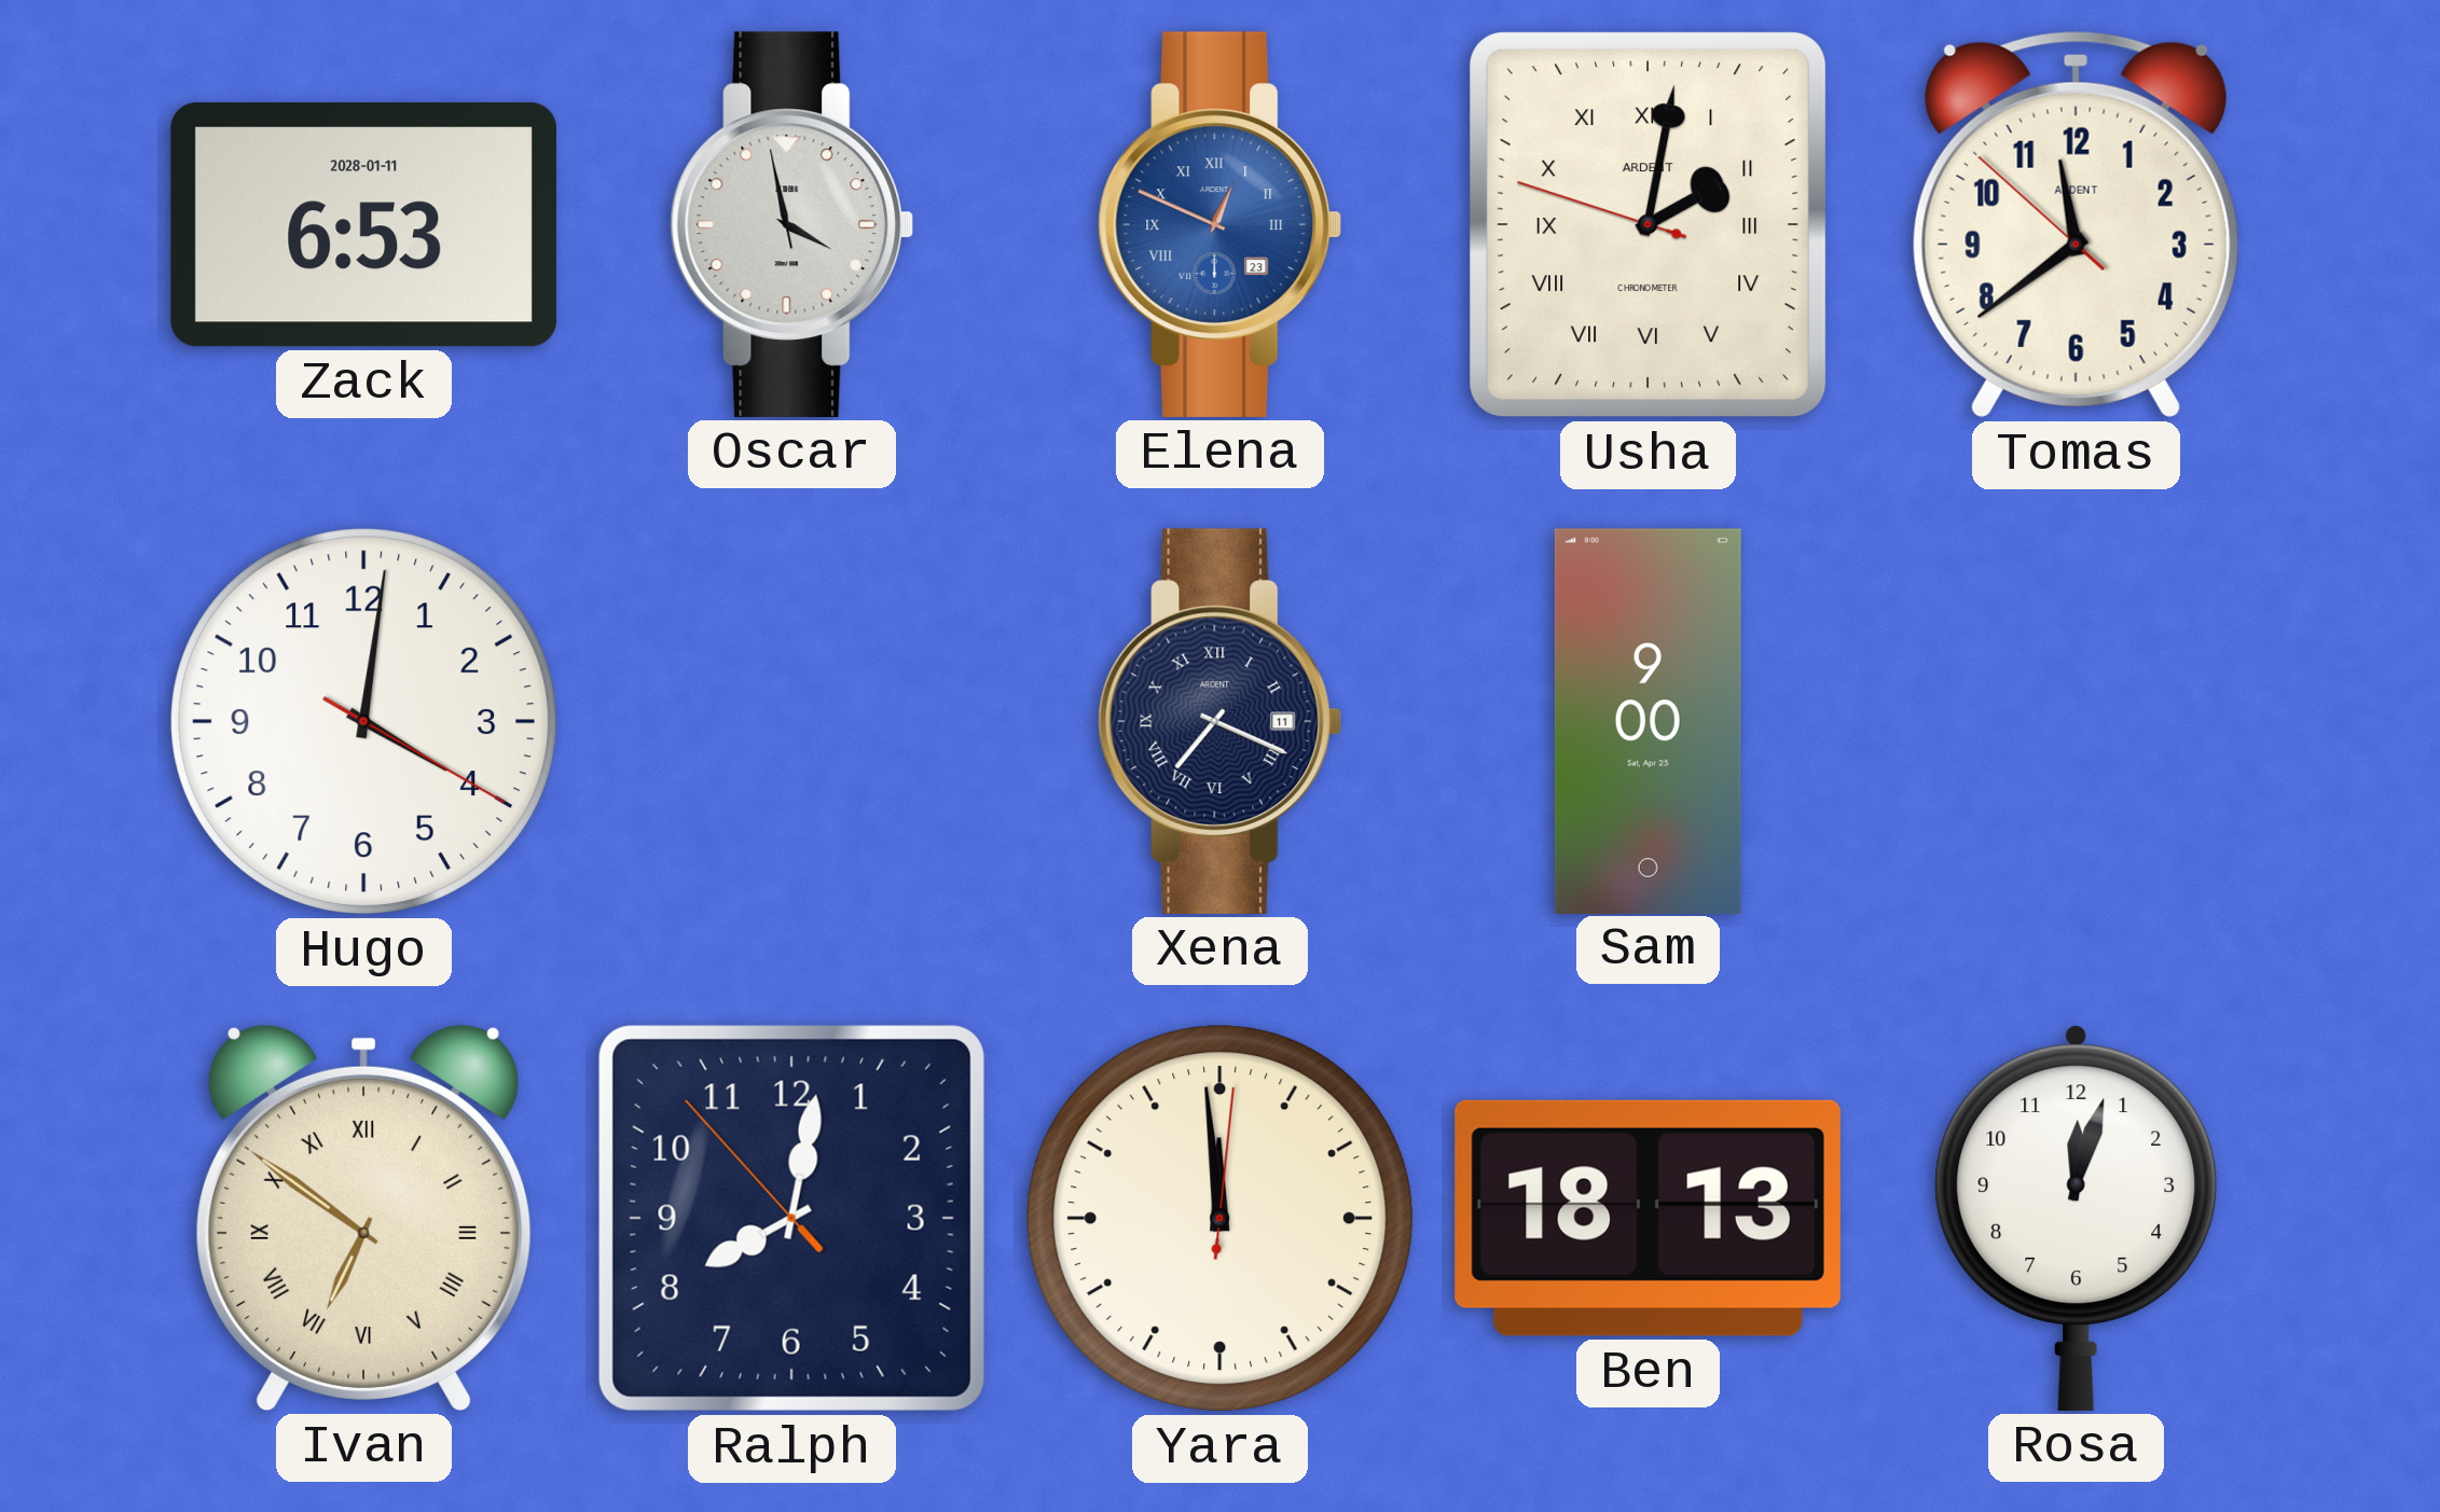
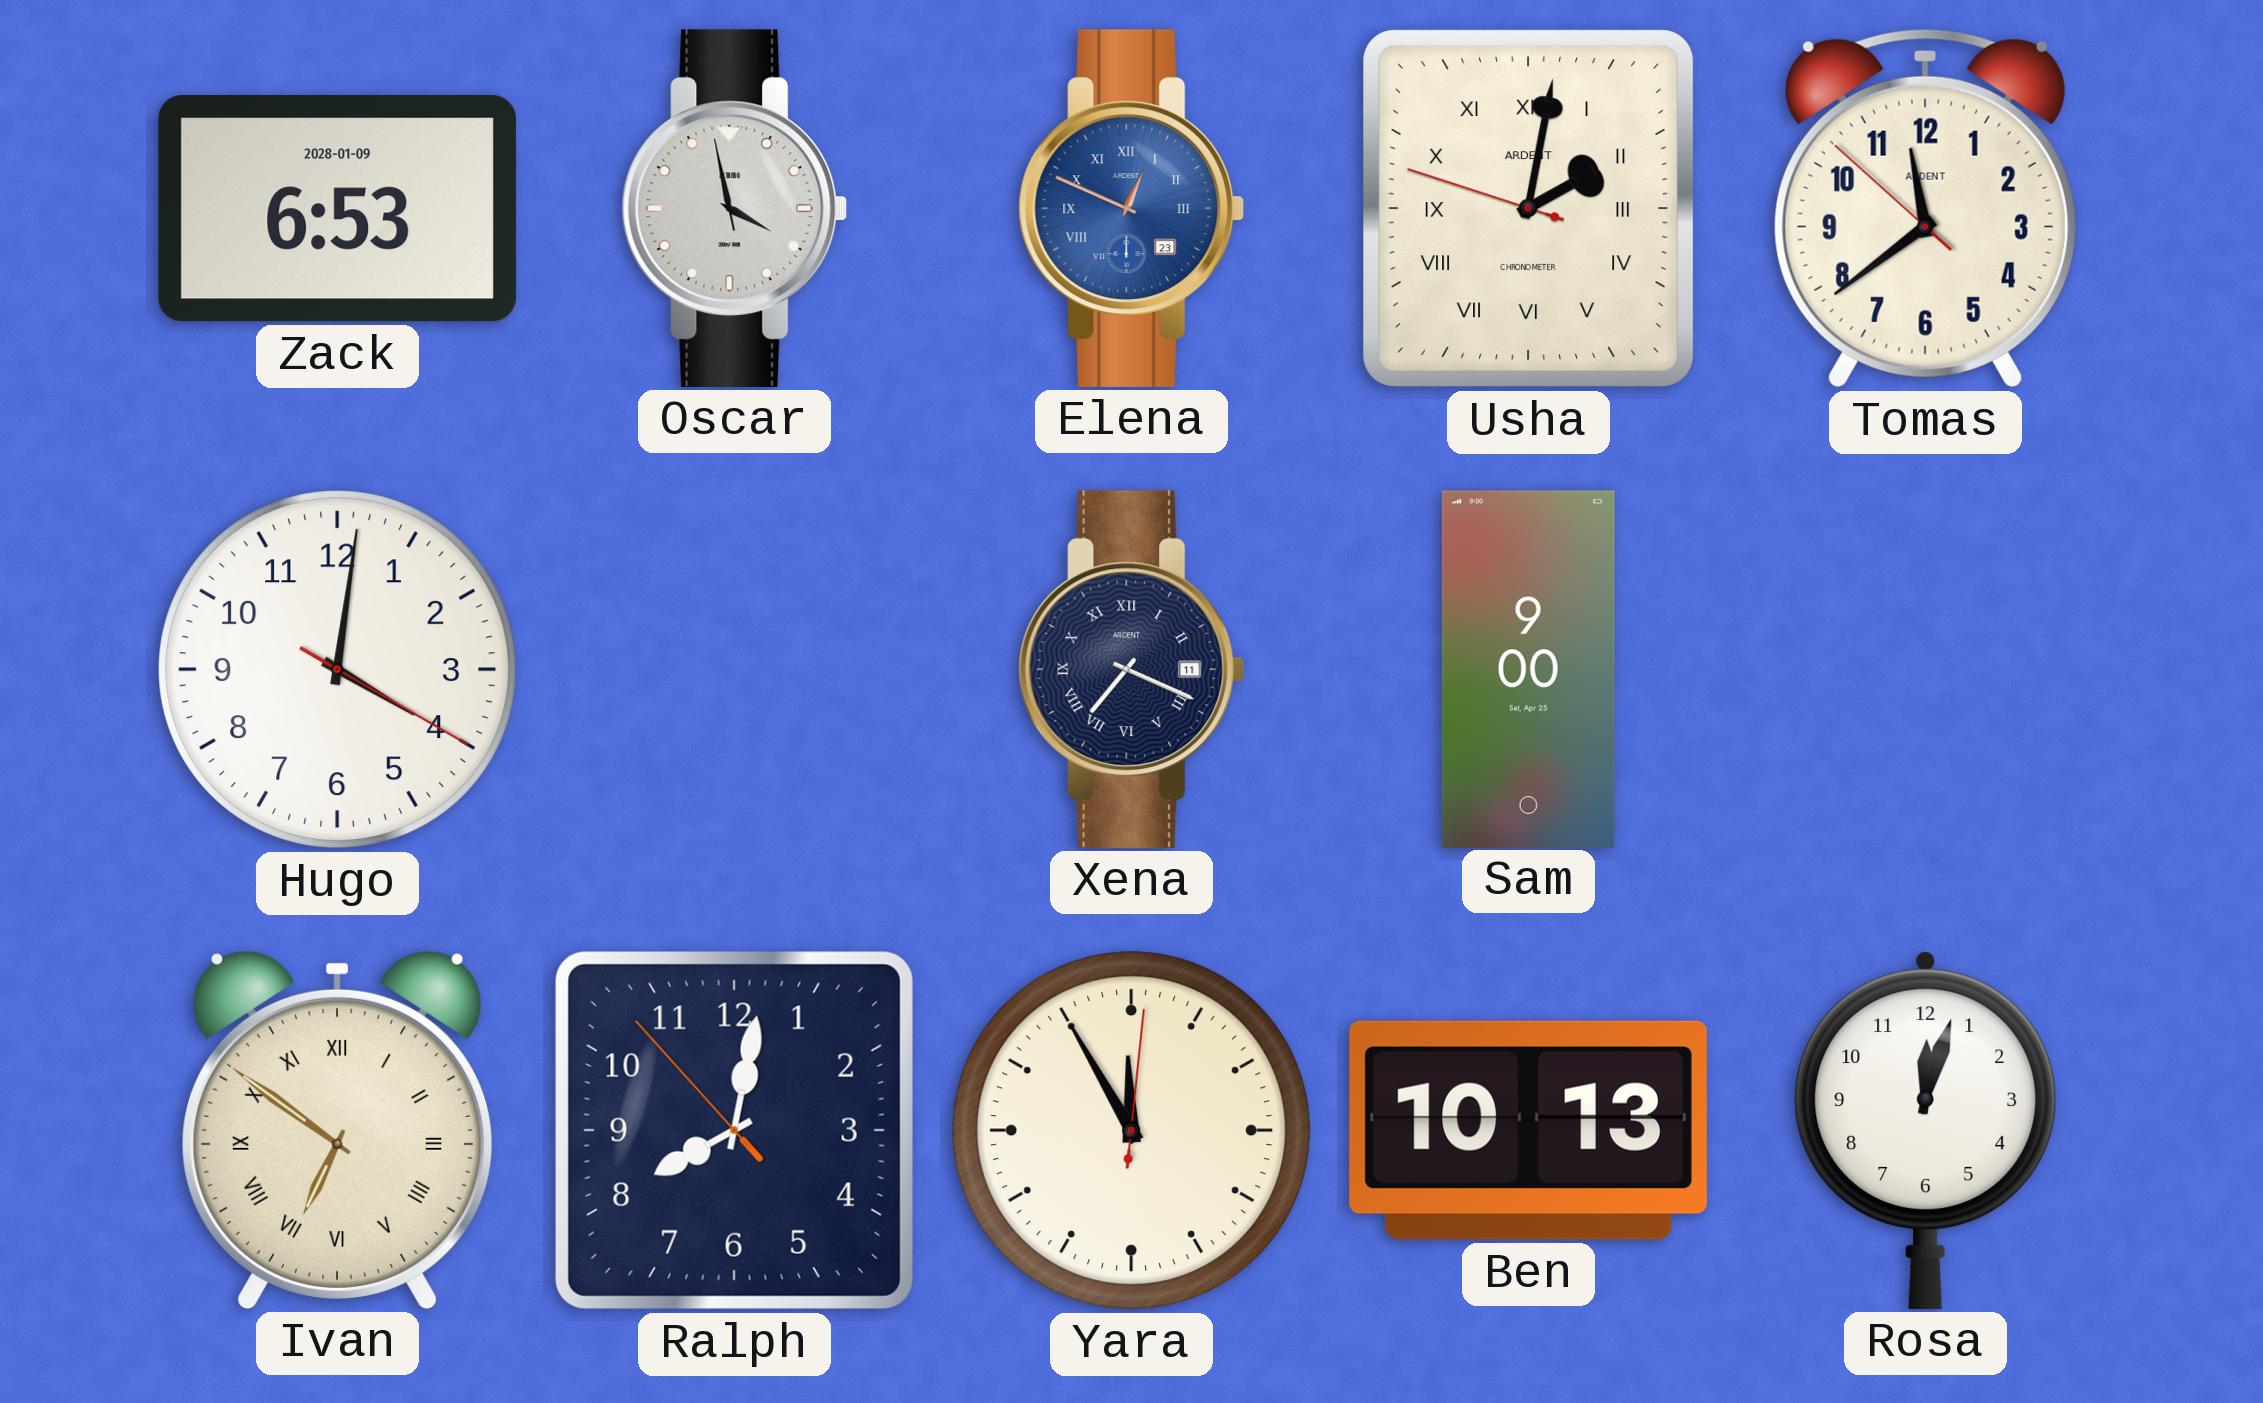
Zack date: 2028-01-11 -> 2028-01-09 (337, 209)
Yara: 11:59 -> 11:55 (1132, 1131)
Ben: 18:13 -> 10:13 (1528, 1130)
